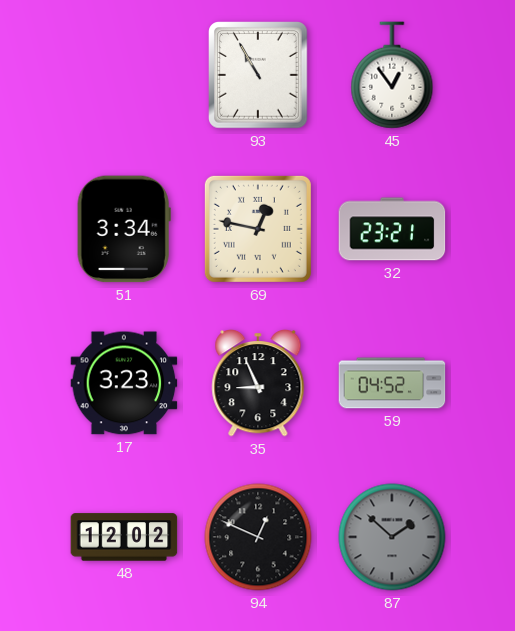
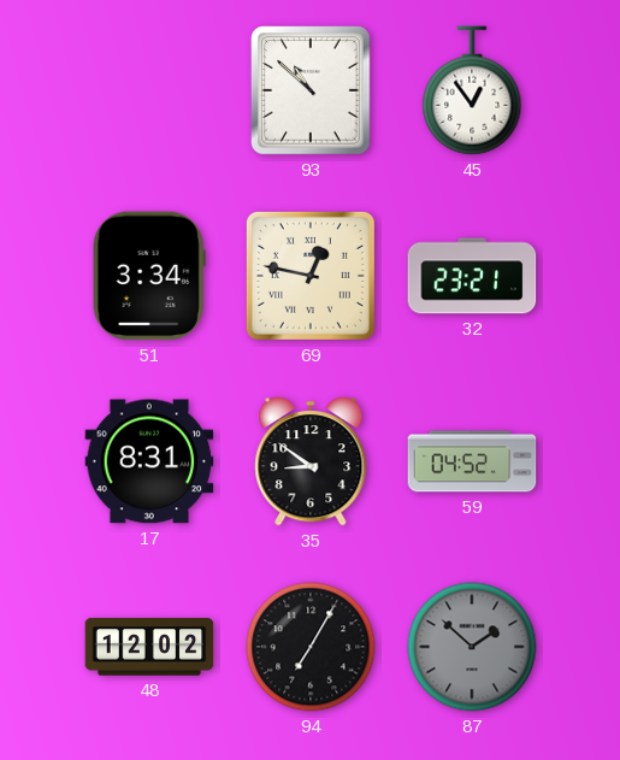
93: 10:55 -> 10:52 (311, 90)
17: 3:23 -> 8:31 (149, 461)
35: 8:56 -> 8:51 (311, 463)
94: 12:49 -> 7:05 (311, 647)
